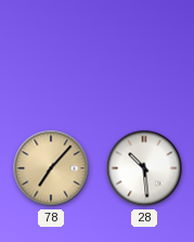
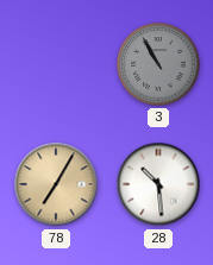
3: none -> 10:55 (158, 64)
78: 7:07 -> 7:05 (56, 184)
